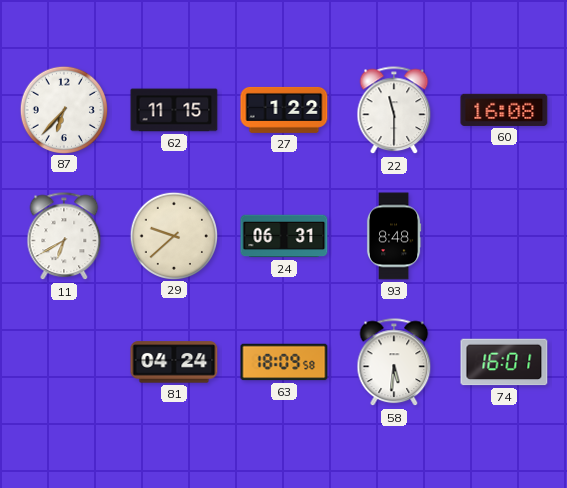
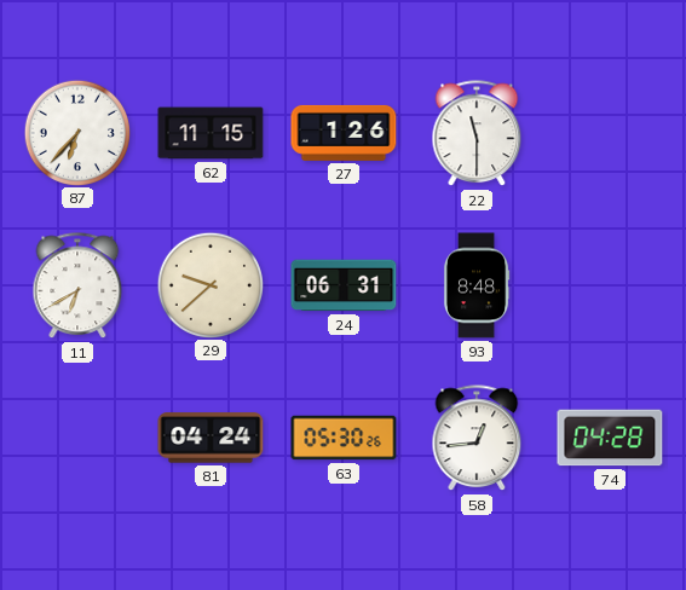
27: 1:22 -> 1:26 (344, 133)
60: 16:08 -> none (504, 110)
63: 18:09 -> 05:30 (344, 438)
58: 5:31 -> 12:44 (477, 439)
74: 16:01 -> 04:28 (610, 438)
